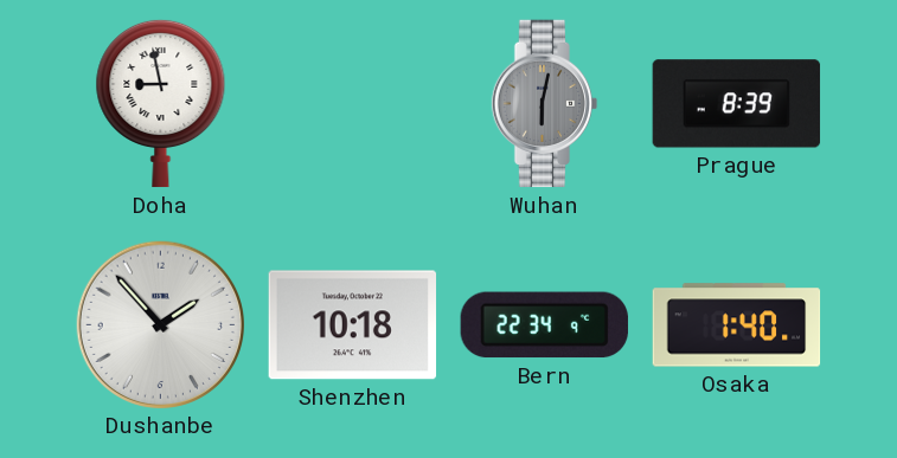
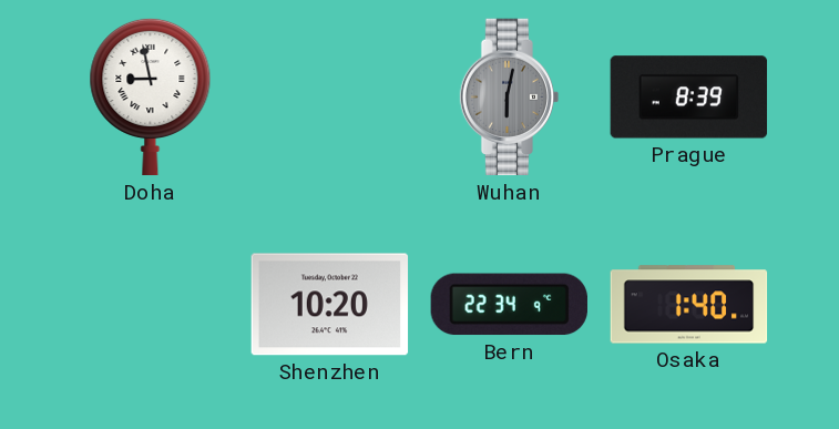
Dushanbe: 1:53 -> none (160, 324)
Shenzhen: 10:18 -> 10:20 (330, 305)
